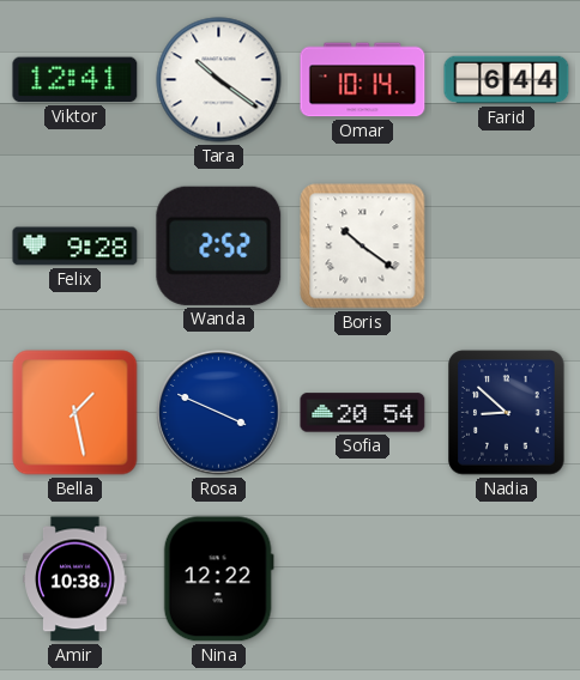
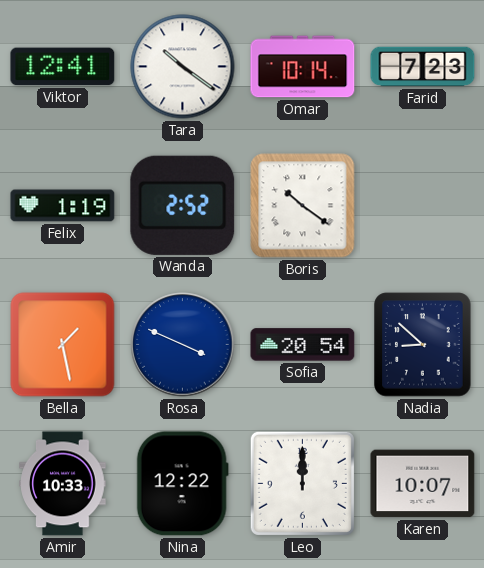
Farid: 6:44 -> 7:23 (423, 67)
Felix: 9:28 -> 1:19 (63, 206)
Amir: 10:38 -> 10:33 (63, 484)
Leo: none -> 12:00 (302, 483)
Karen: none -> 10:07 (423, 484)
